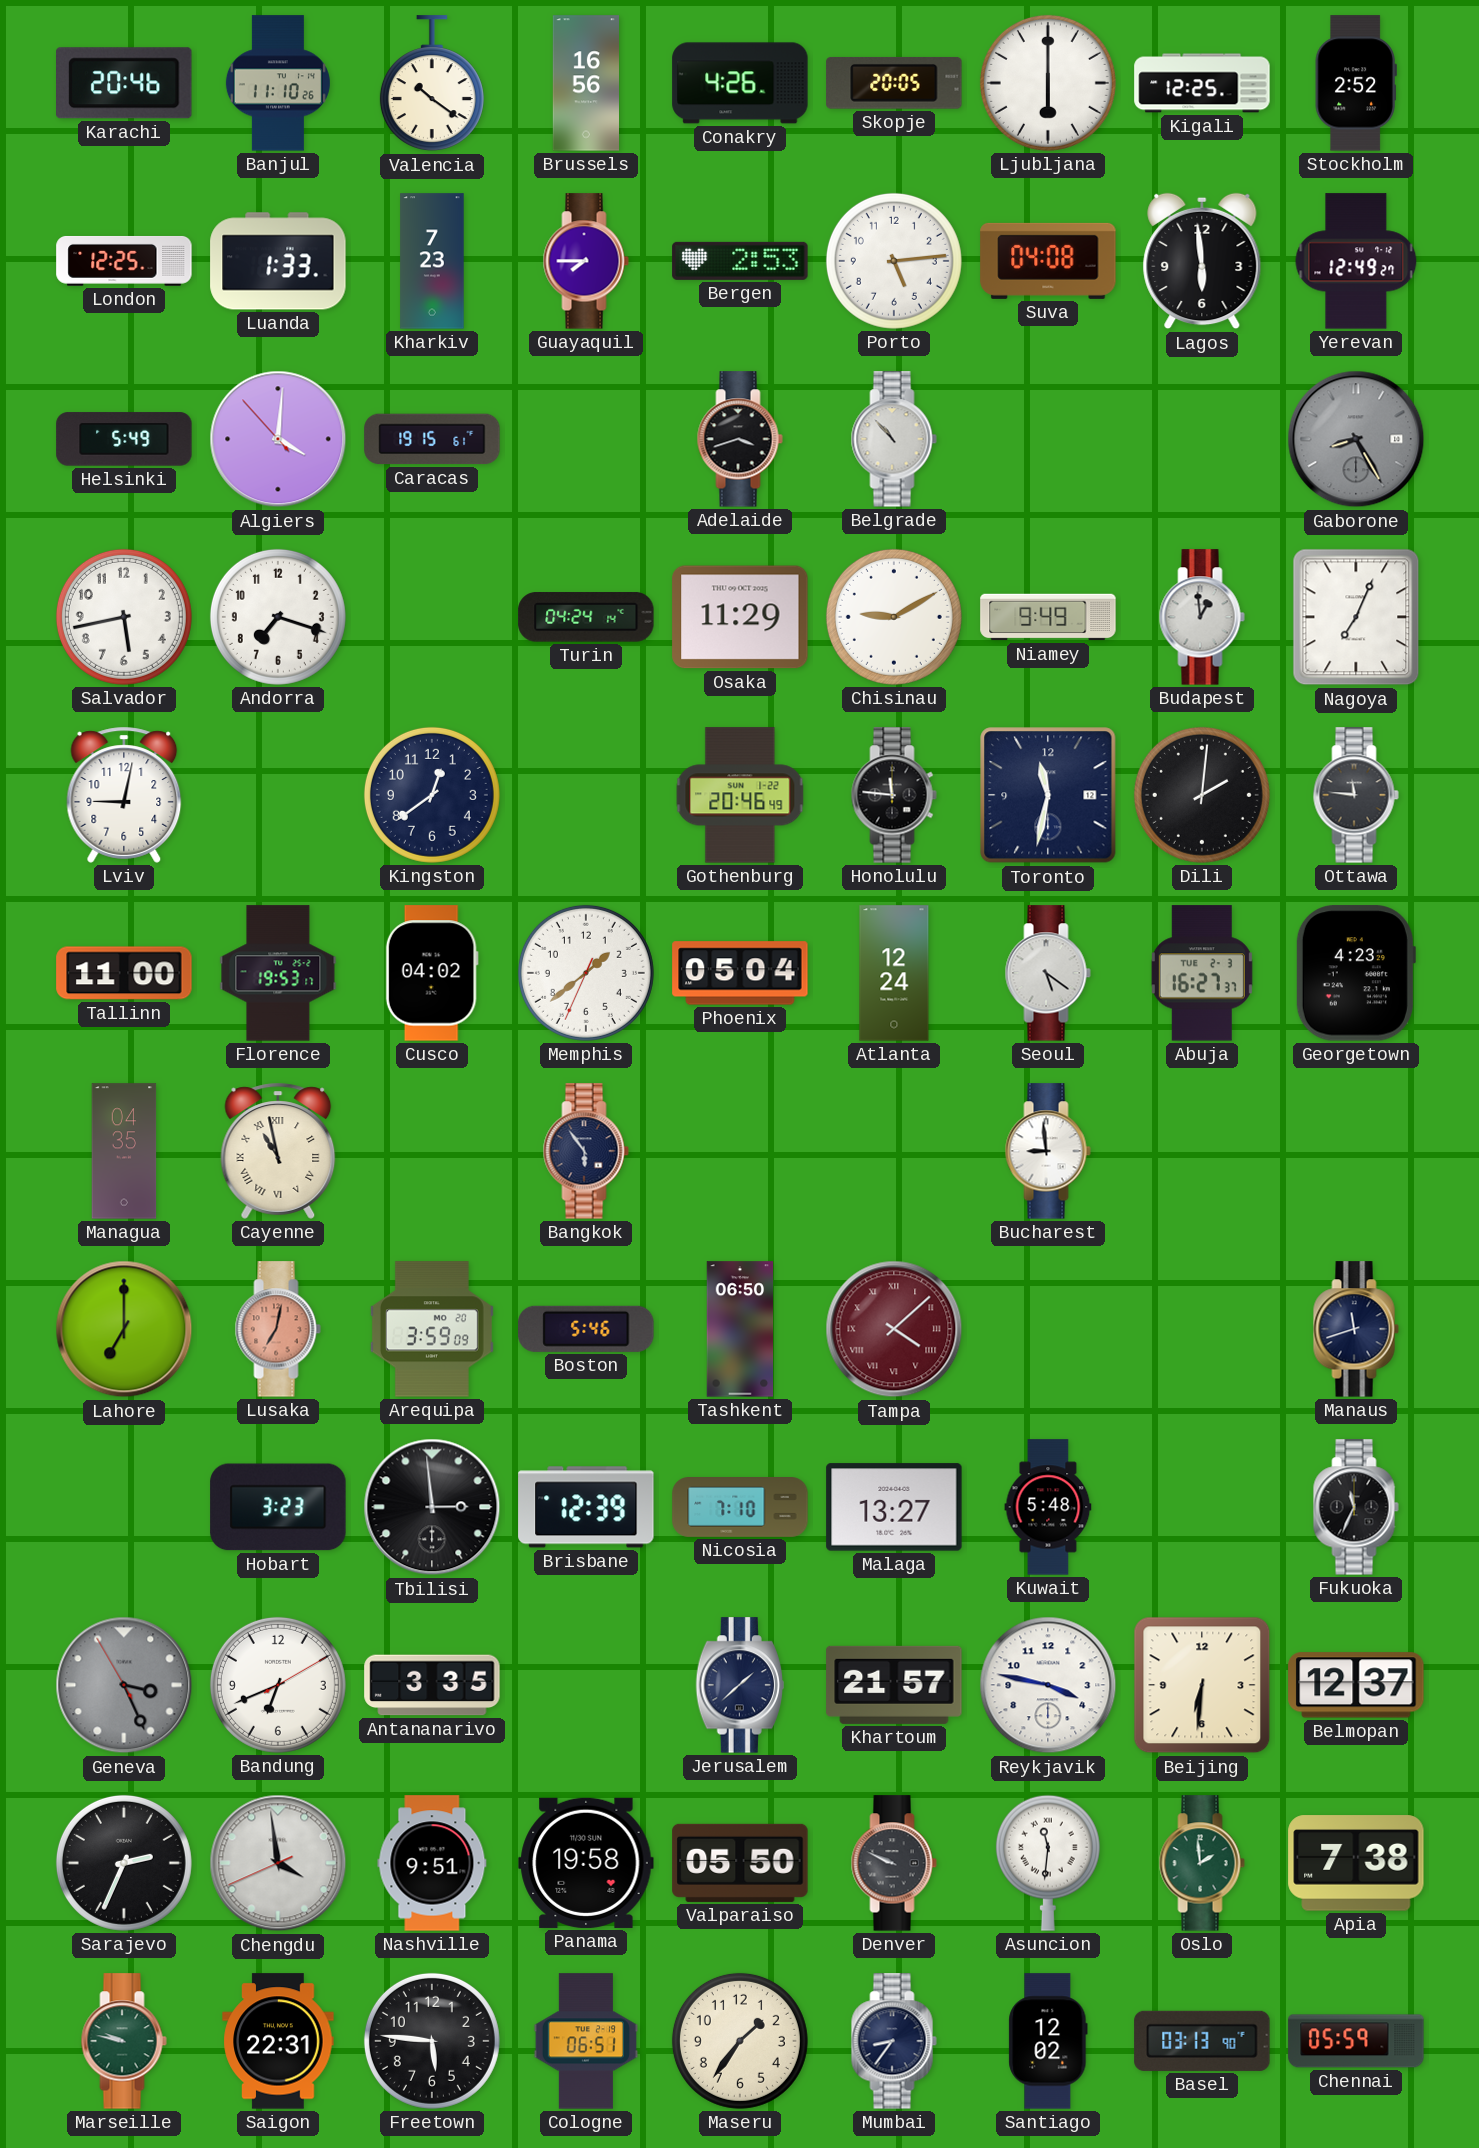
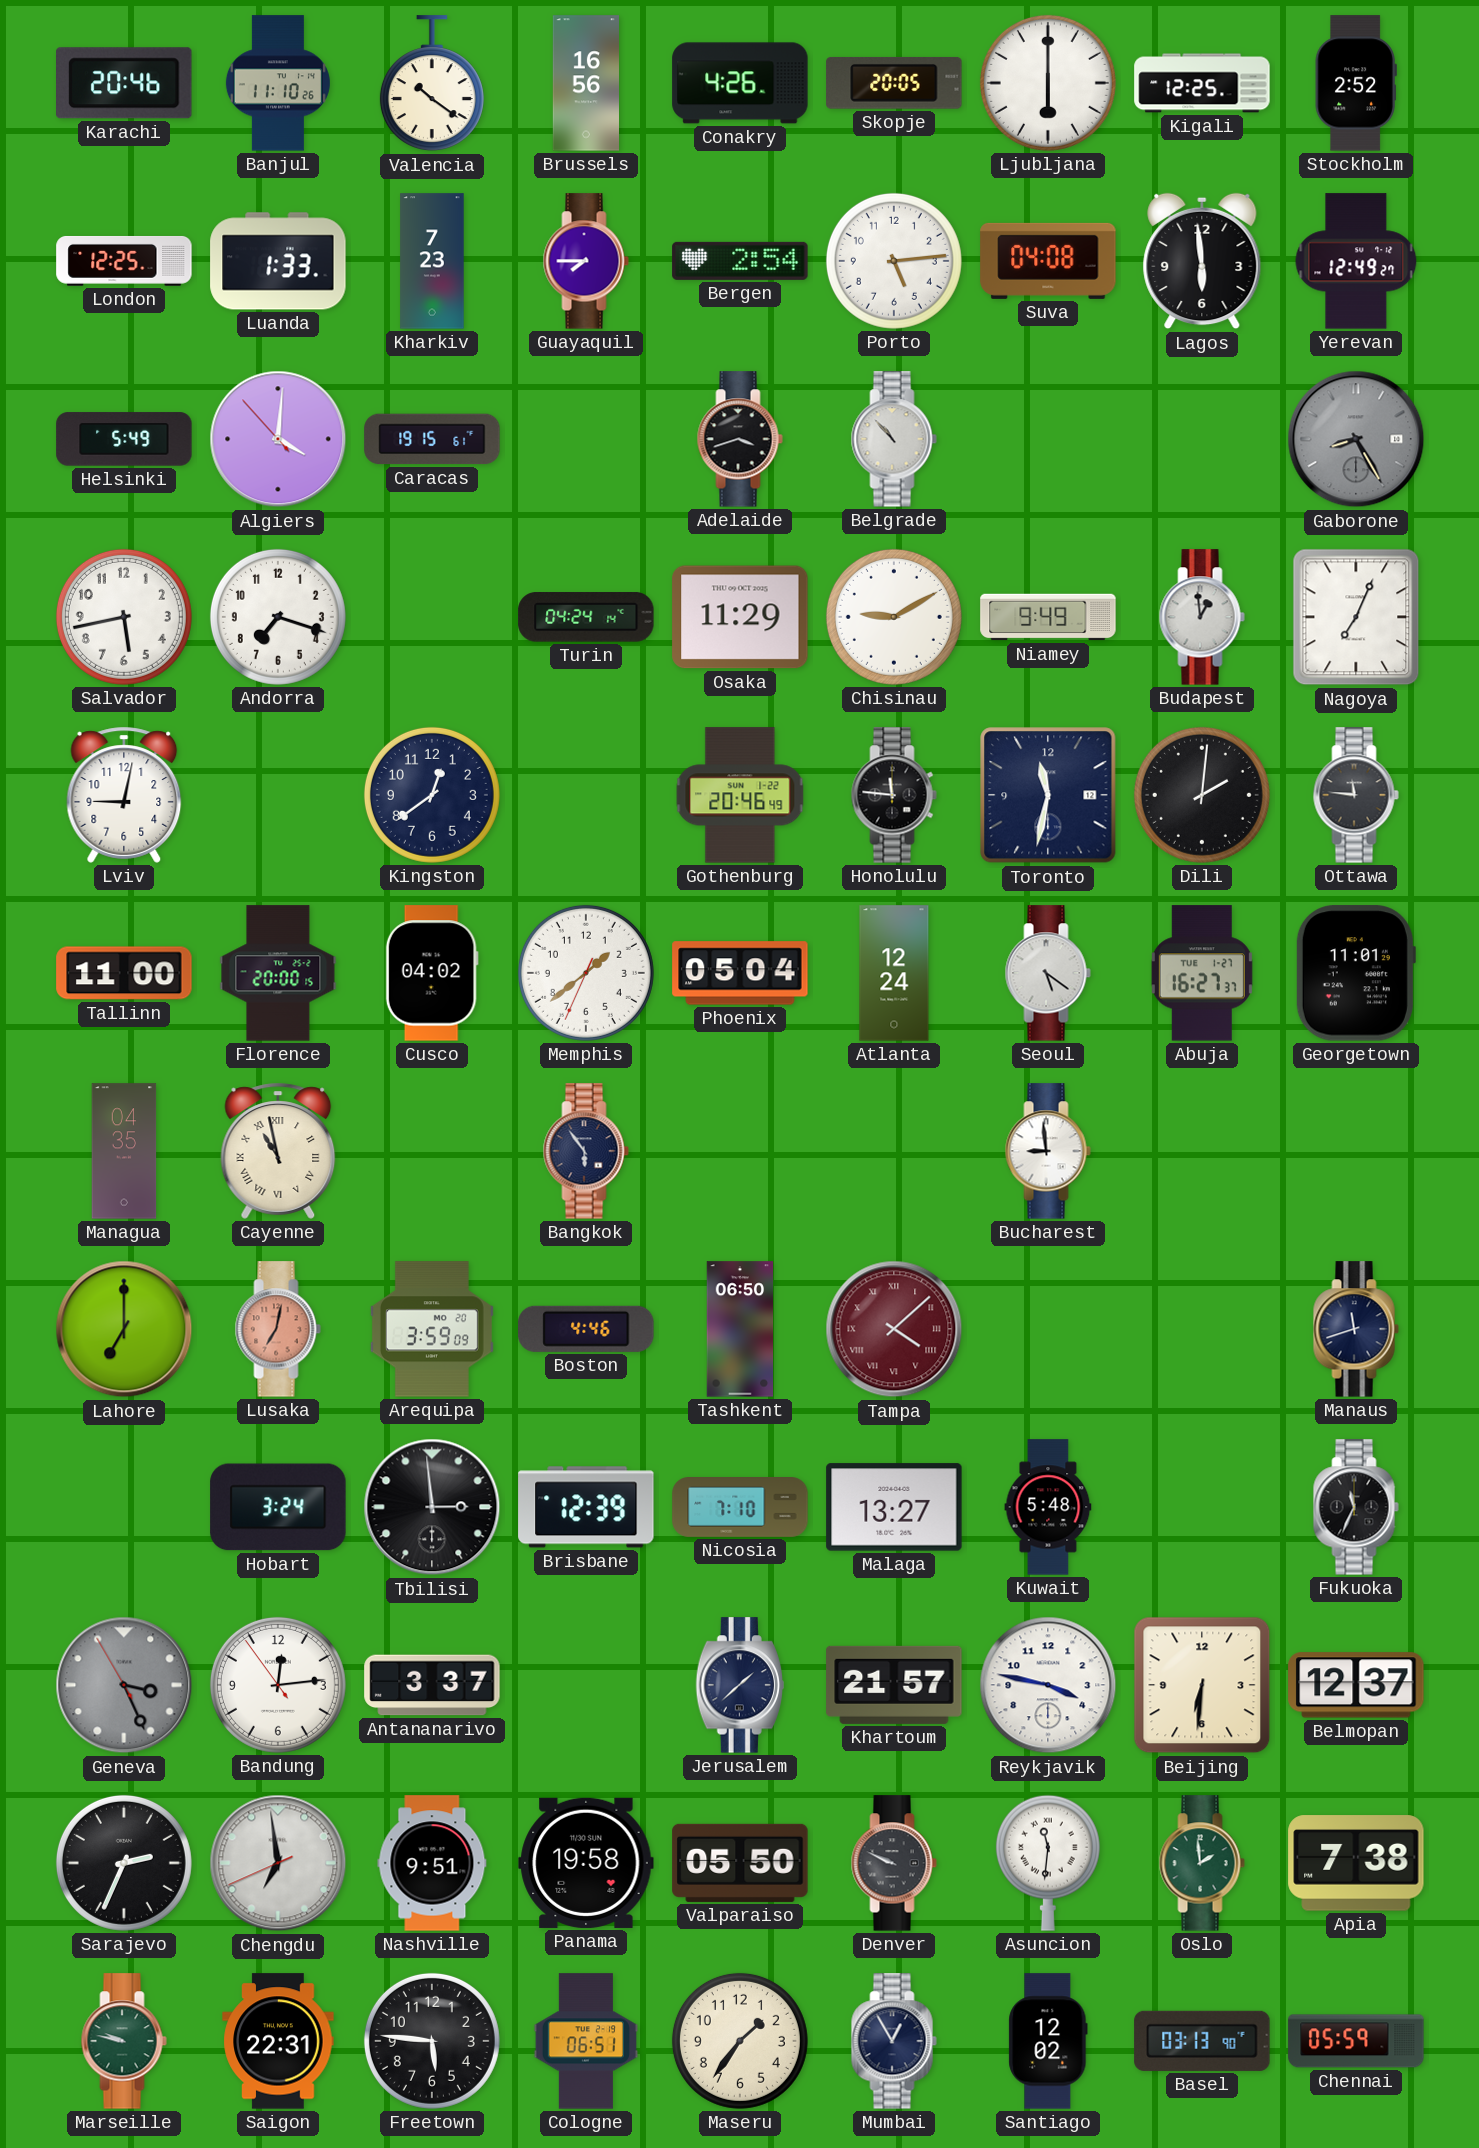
Bergen: 2:53 -> 2:54 (740, 261)
Florence: 19:53 -> 20:00 (278, 973)
Abuja date: TUE 2-3 -> TUE 1-27 (1202, 973)
Georgetown: 4:23 -> 11:01 (1355, 973)
Boston: 5:46 -> 4:46 (586, 1329)
Hobart: 3:23 -> 3:24 (278, 1507)
Bandung: 6:41 -> 12:13 (278, 1685)
Antananarivo: 3:35 -> 3:37 (432, 1685)
Chengdu: 3:58 -> 6:58 (278, 1863)
Mumbai: 8:36 -> 12:55 (894, 2041)
